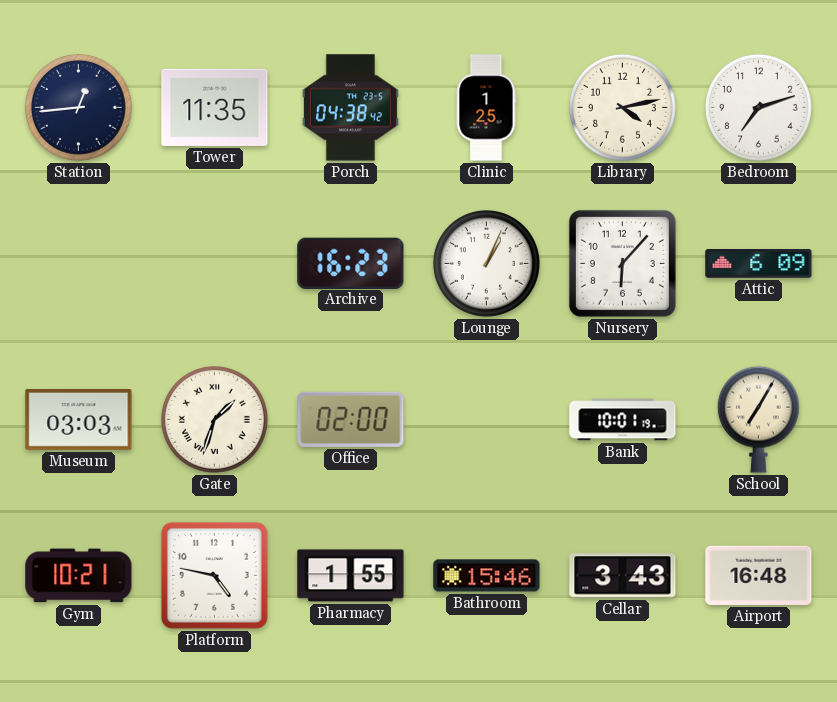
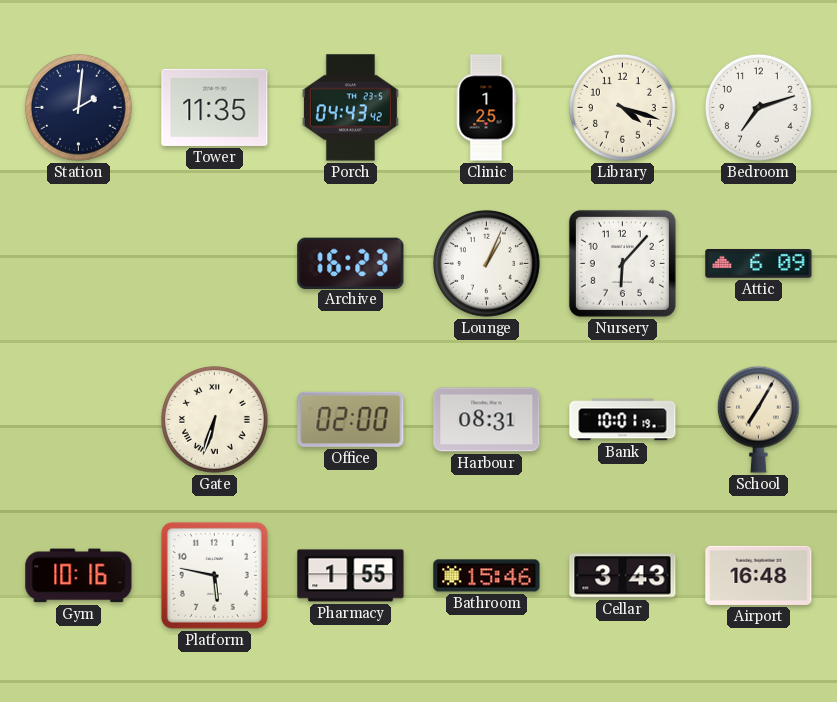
Station: 12:44 -> 2:01 (78, 107)
Porch: 04:38 -> 04:43 (350, 108)
Library: 4:13 -> 4:18 (622, 107)
Museum: 03:03 -> none (79, 419)
Gate: 1:33 -> 6:33 (214, 419)
Harbour: none -> 08:31 (487, 420)
Gym: 10:21 -> 10:16 (79, 576)
Platform: 4:47 -> 5:47 (214, 575)
